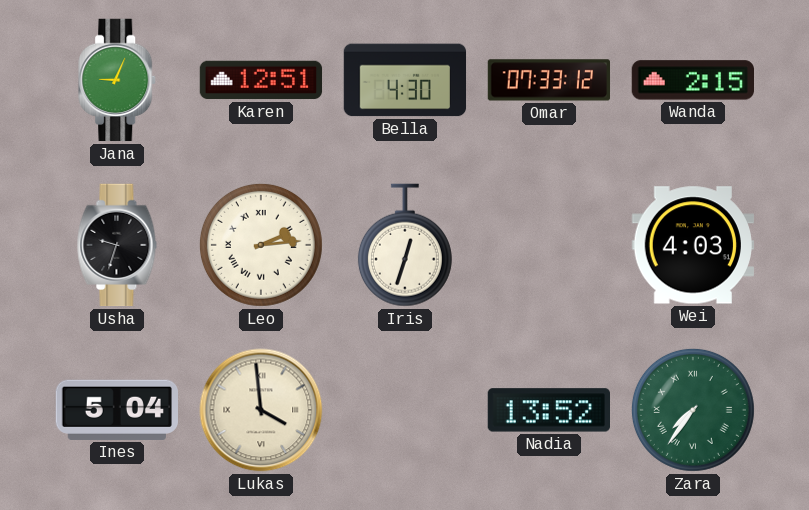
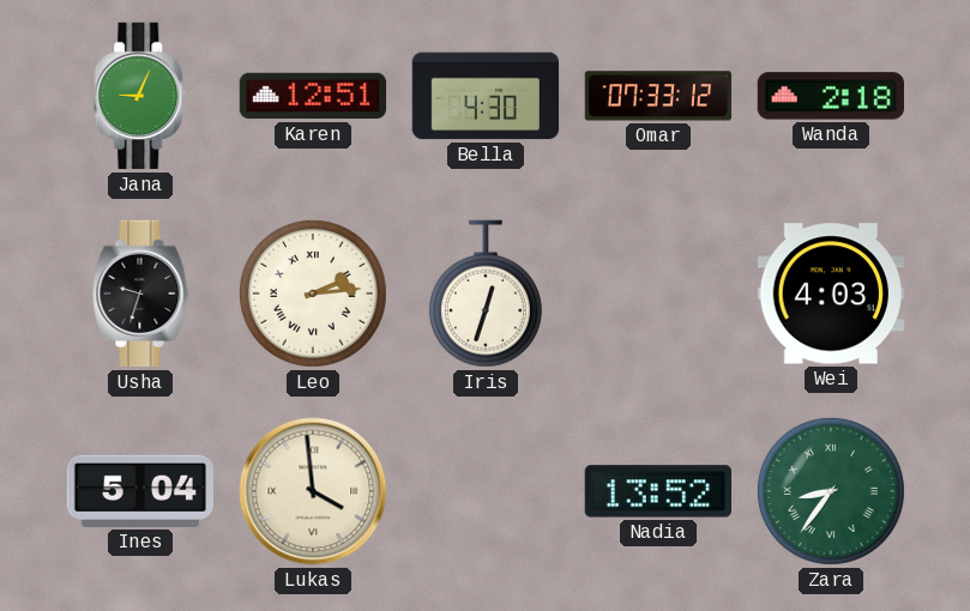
Wanda: 2:15 -> 2:18 (830, 96)
Zara: 7:36 -> 8:36 (831, 491)
